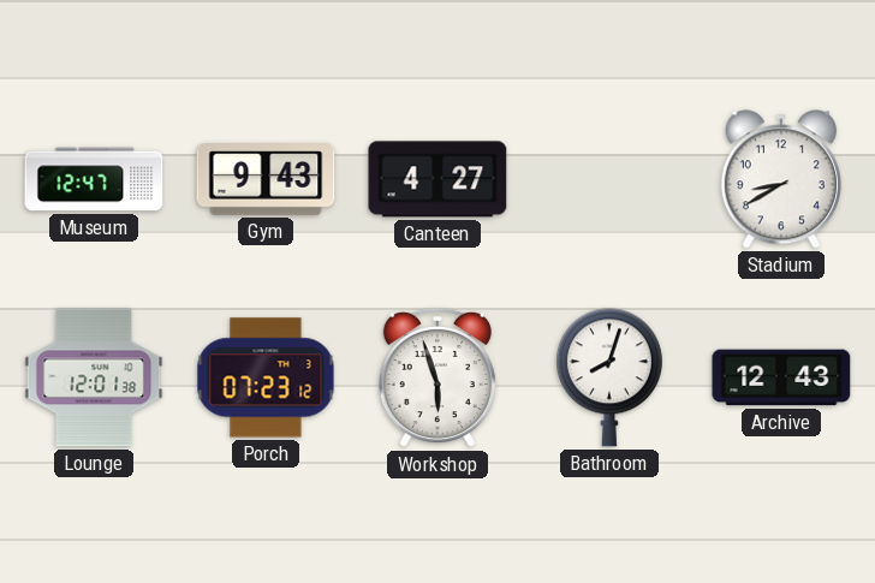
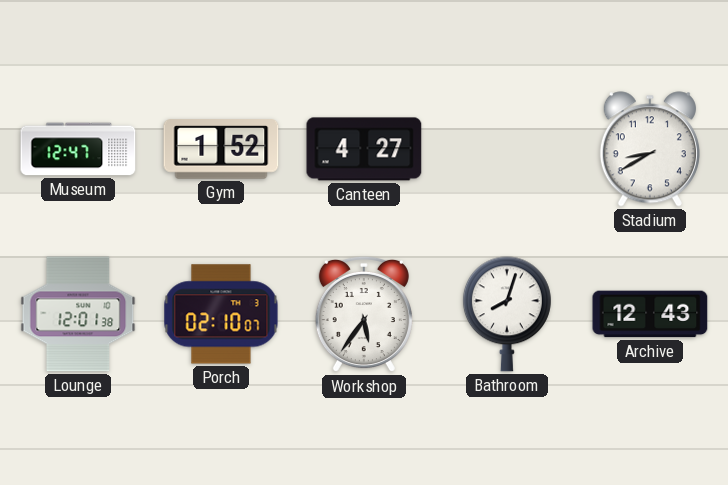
Gym: 9:43 -> 1:52 (221, 149)
Porch: 07:23 -> 02:10 (221, 314)
Workshop: 5:57 -> 5:36 (364, 314)
